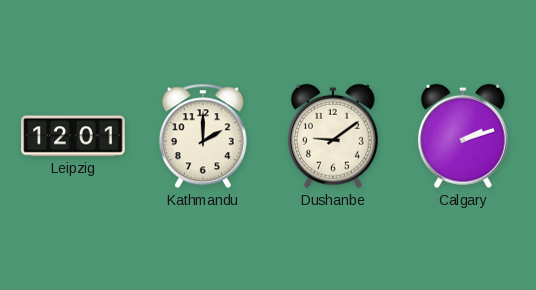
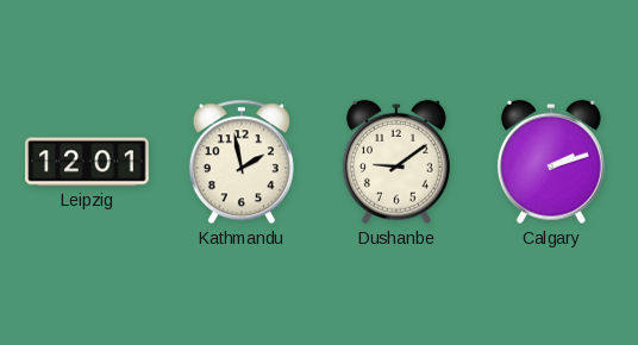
Kathmandu: 2:00 -> 1:58 (242, 162)
